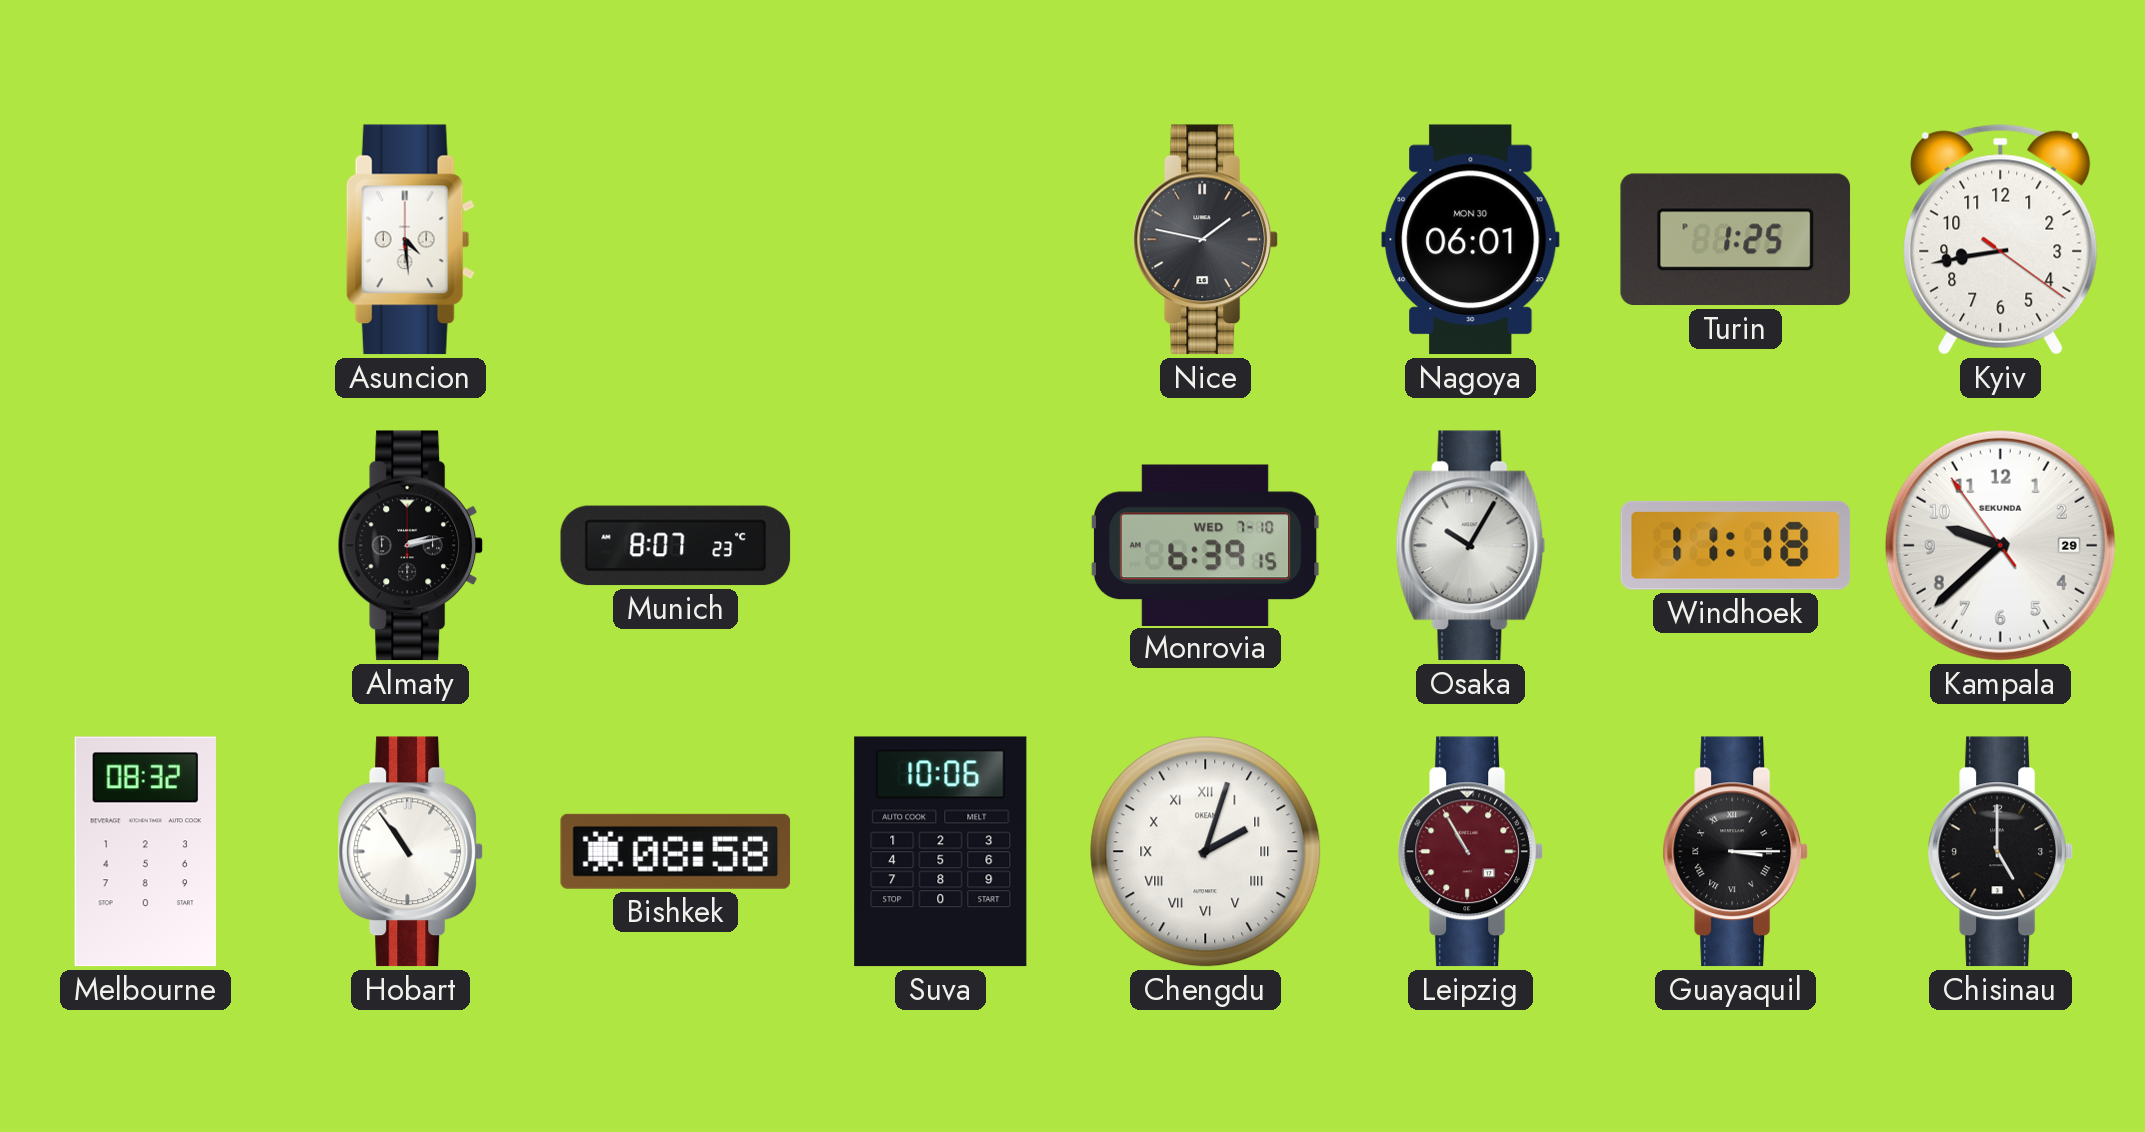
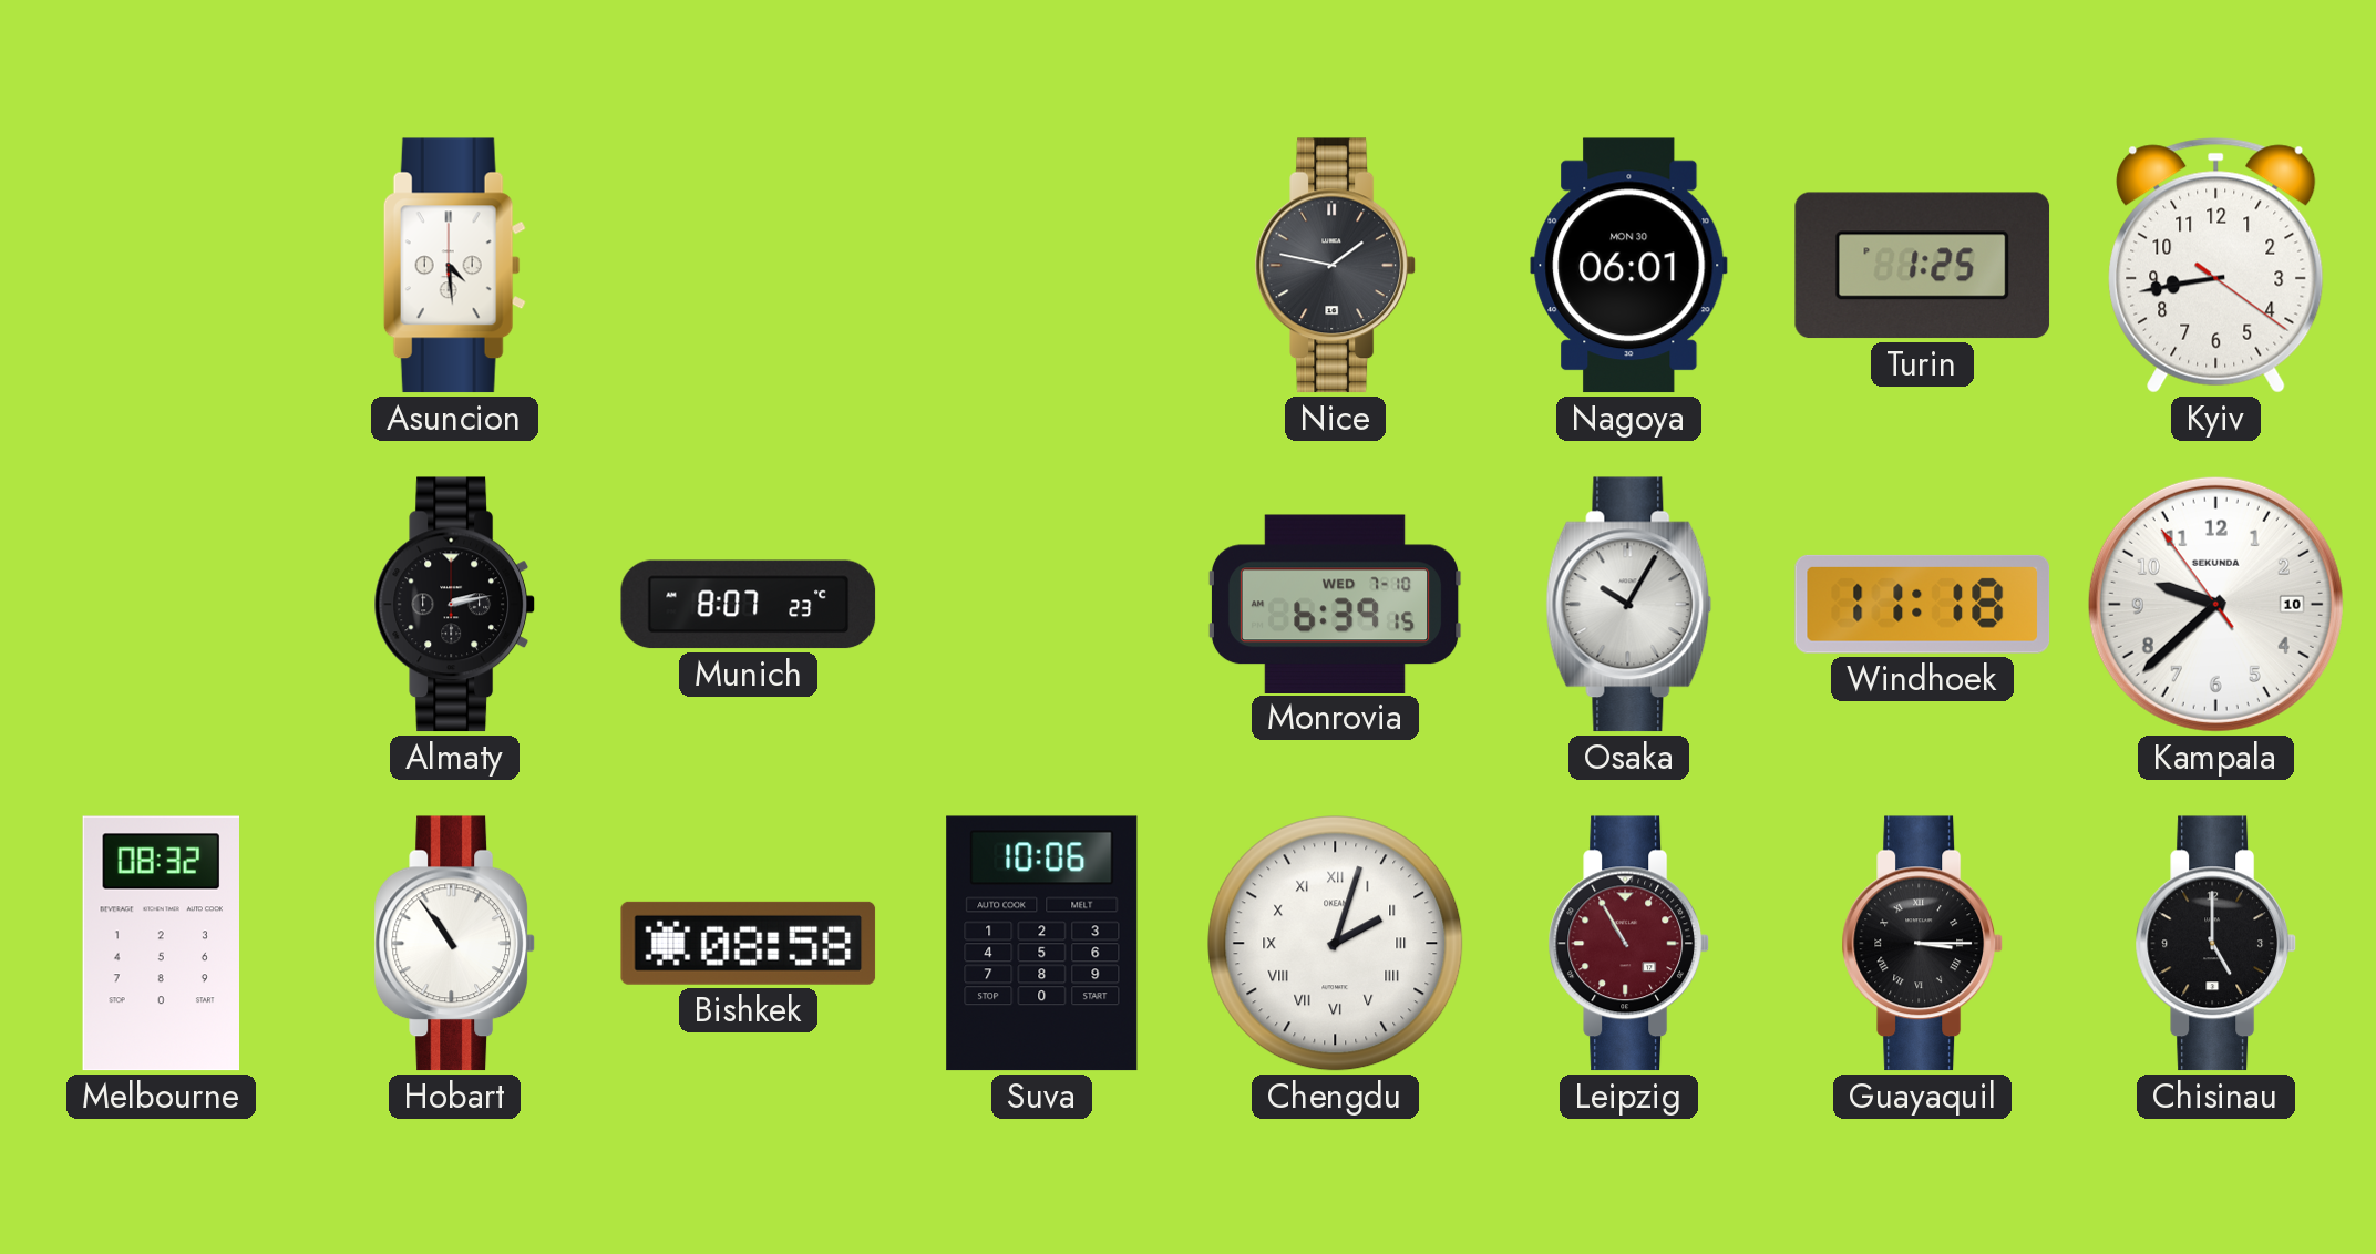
Kampala date: 29 -> 10 (2215, 604)
